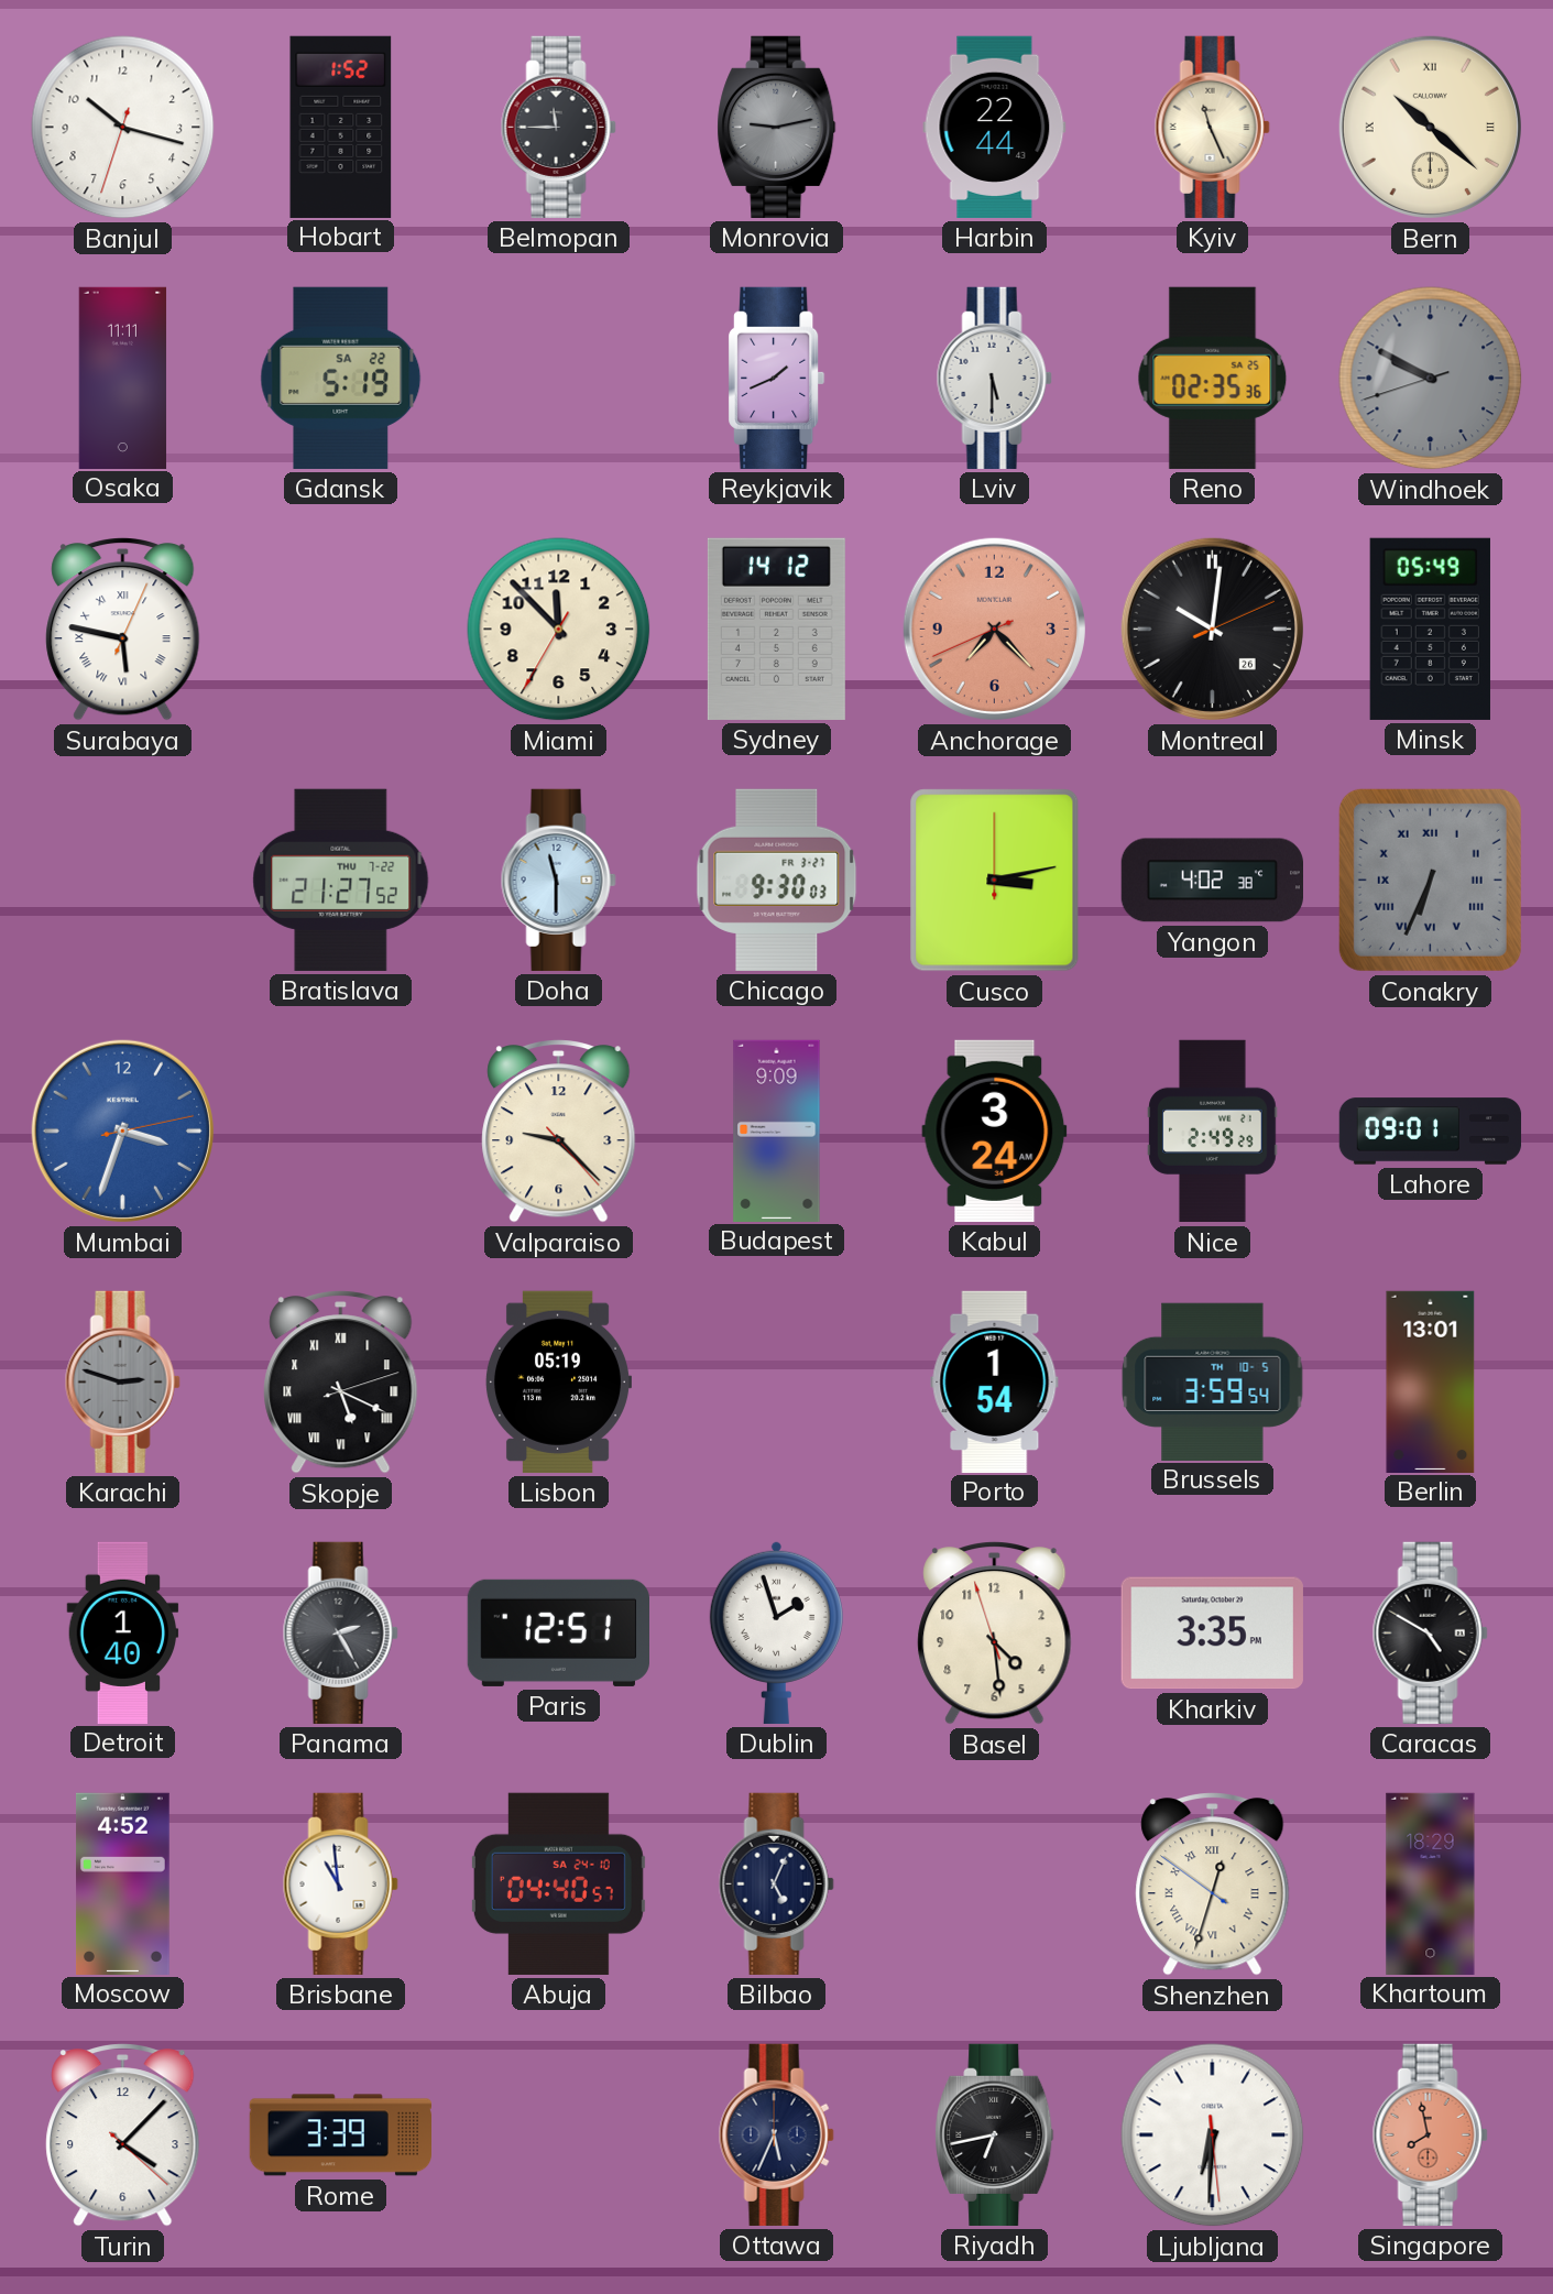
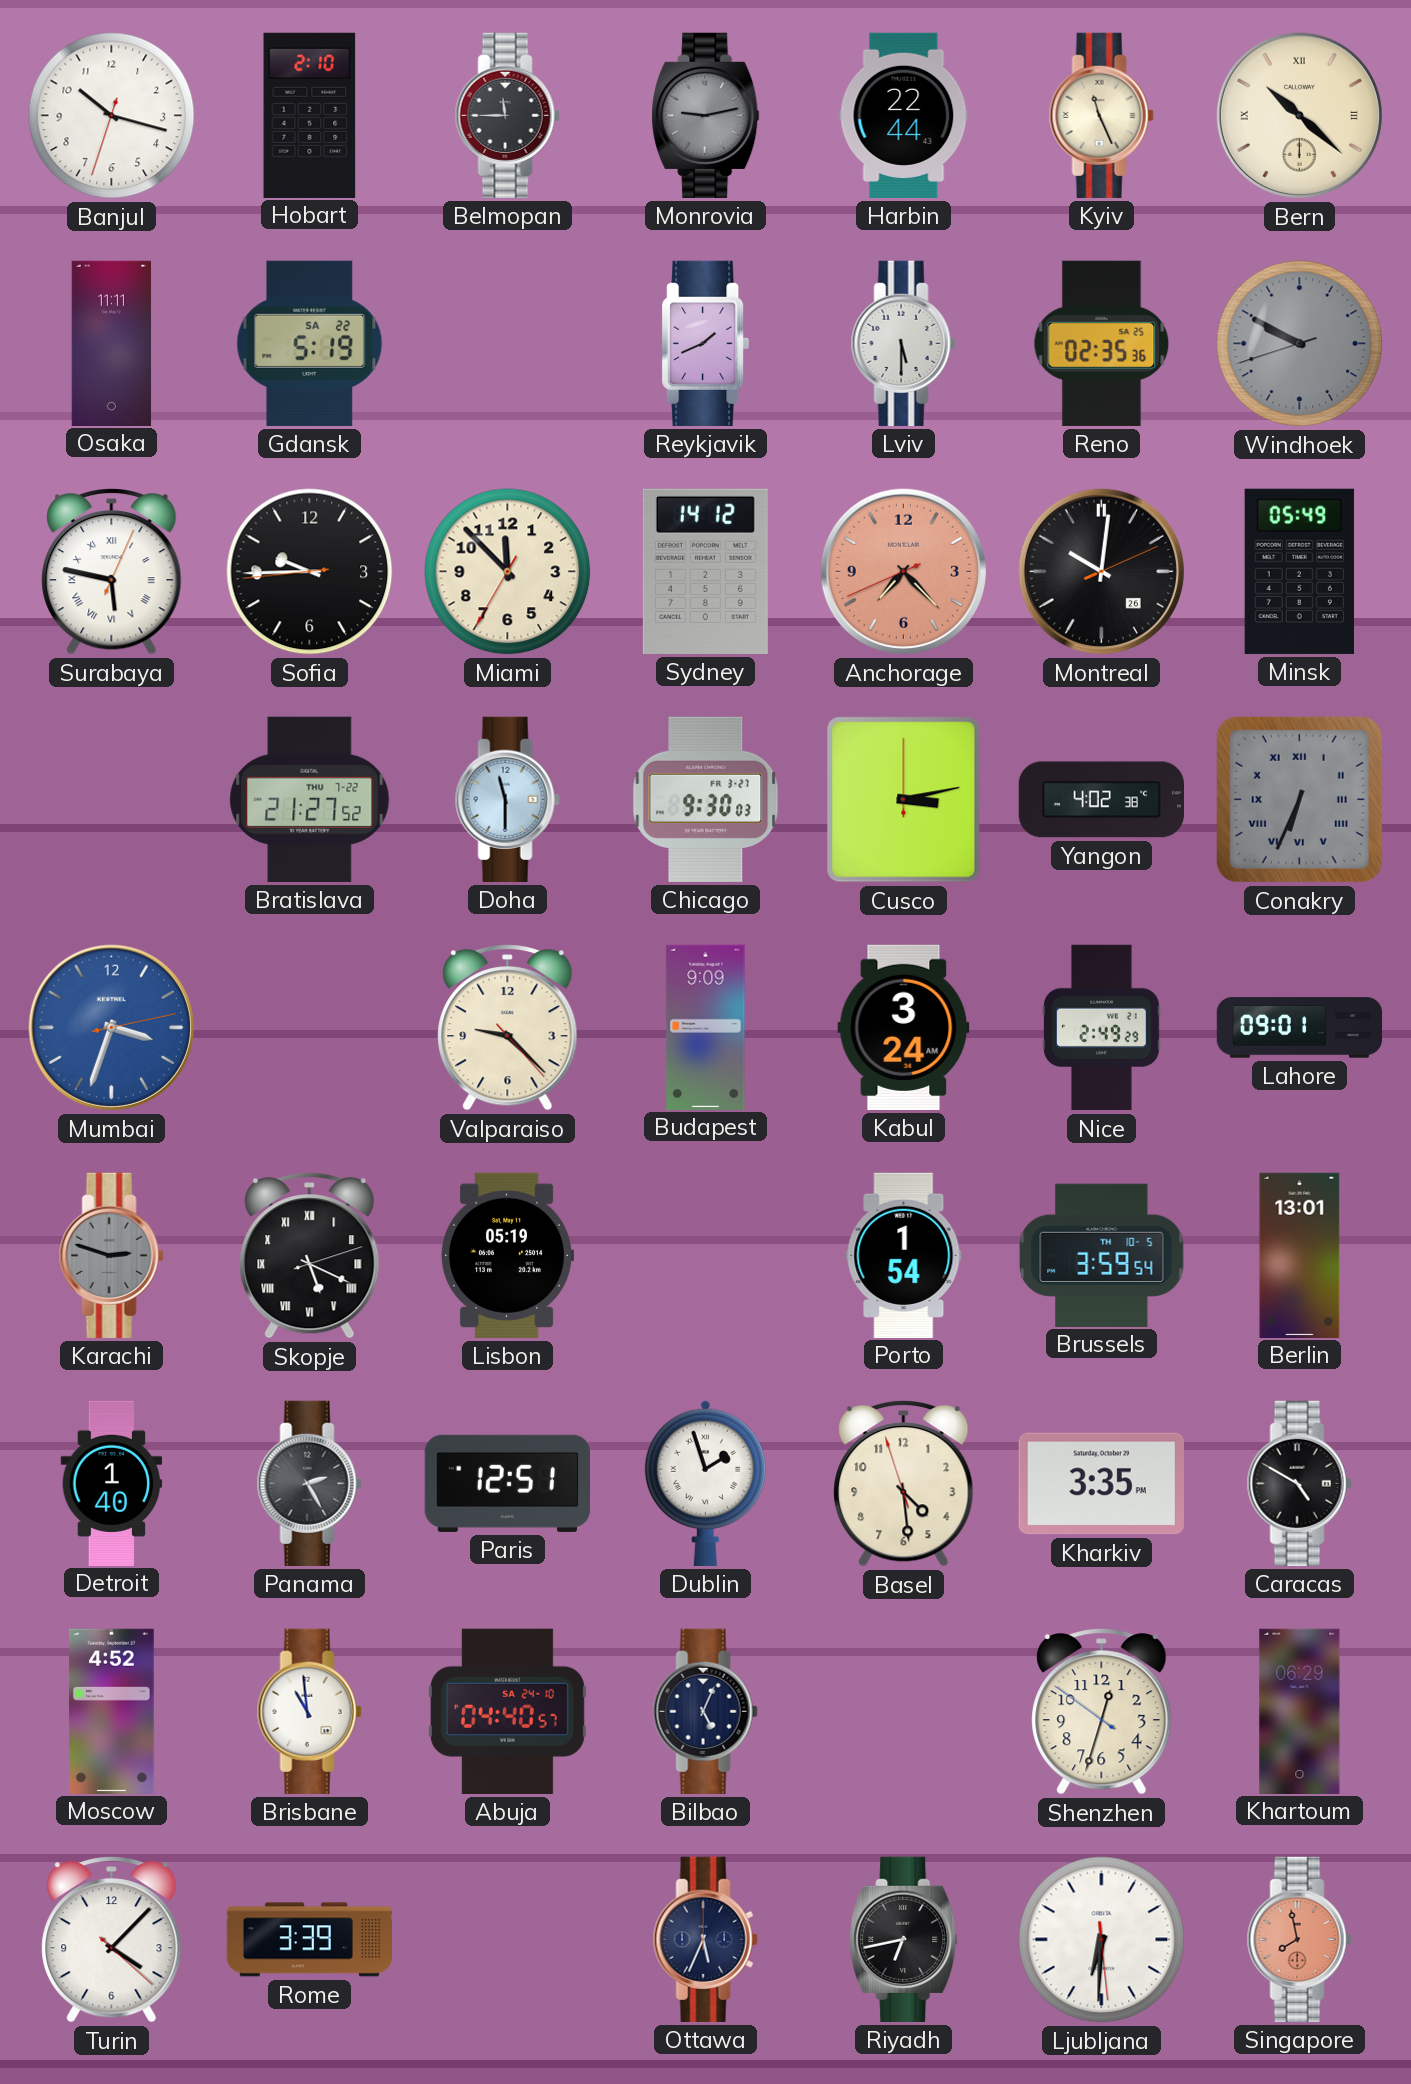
Hobart: 1:52 -> 2:10 (310, 115)
Sofia: none -> 9:44 (310, 572)
Shenzhen numerals: Roman -> Arabic (1102, 1712)
Khartoum: 18:29 -> 06:29 (1300, 1711)
